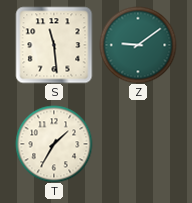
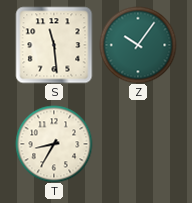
Z: 9:09 -> 10:06 (138, 45)
T: 1:35 -> 8:35 (54, 144)
